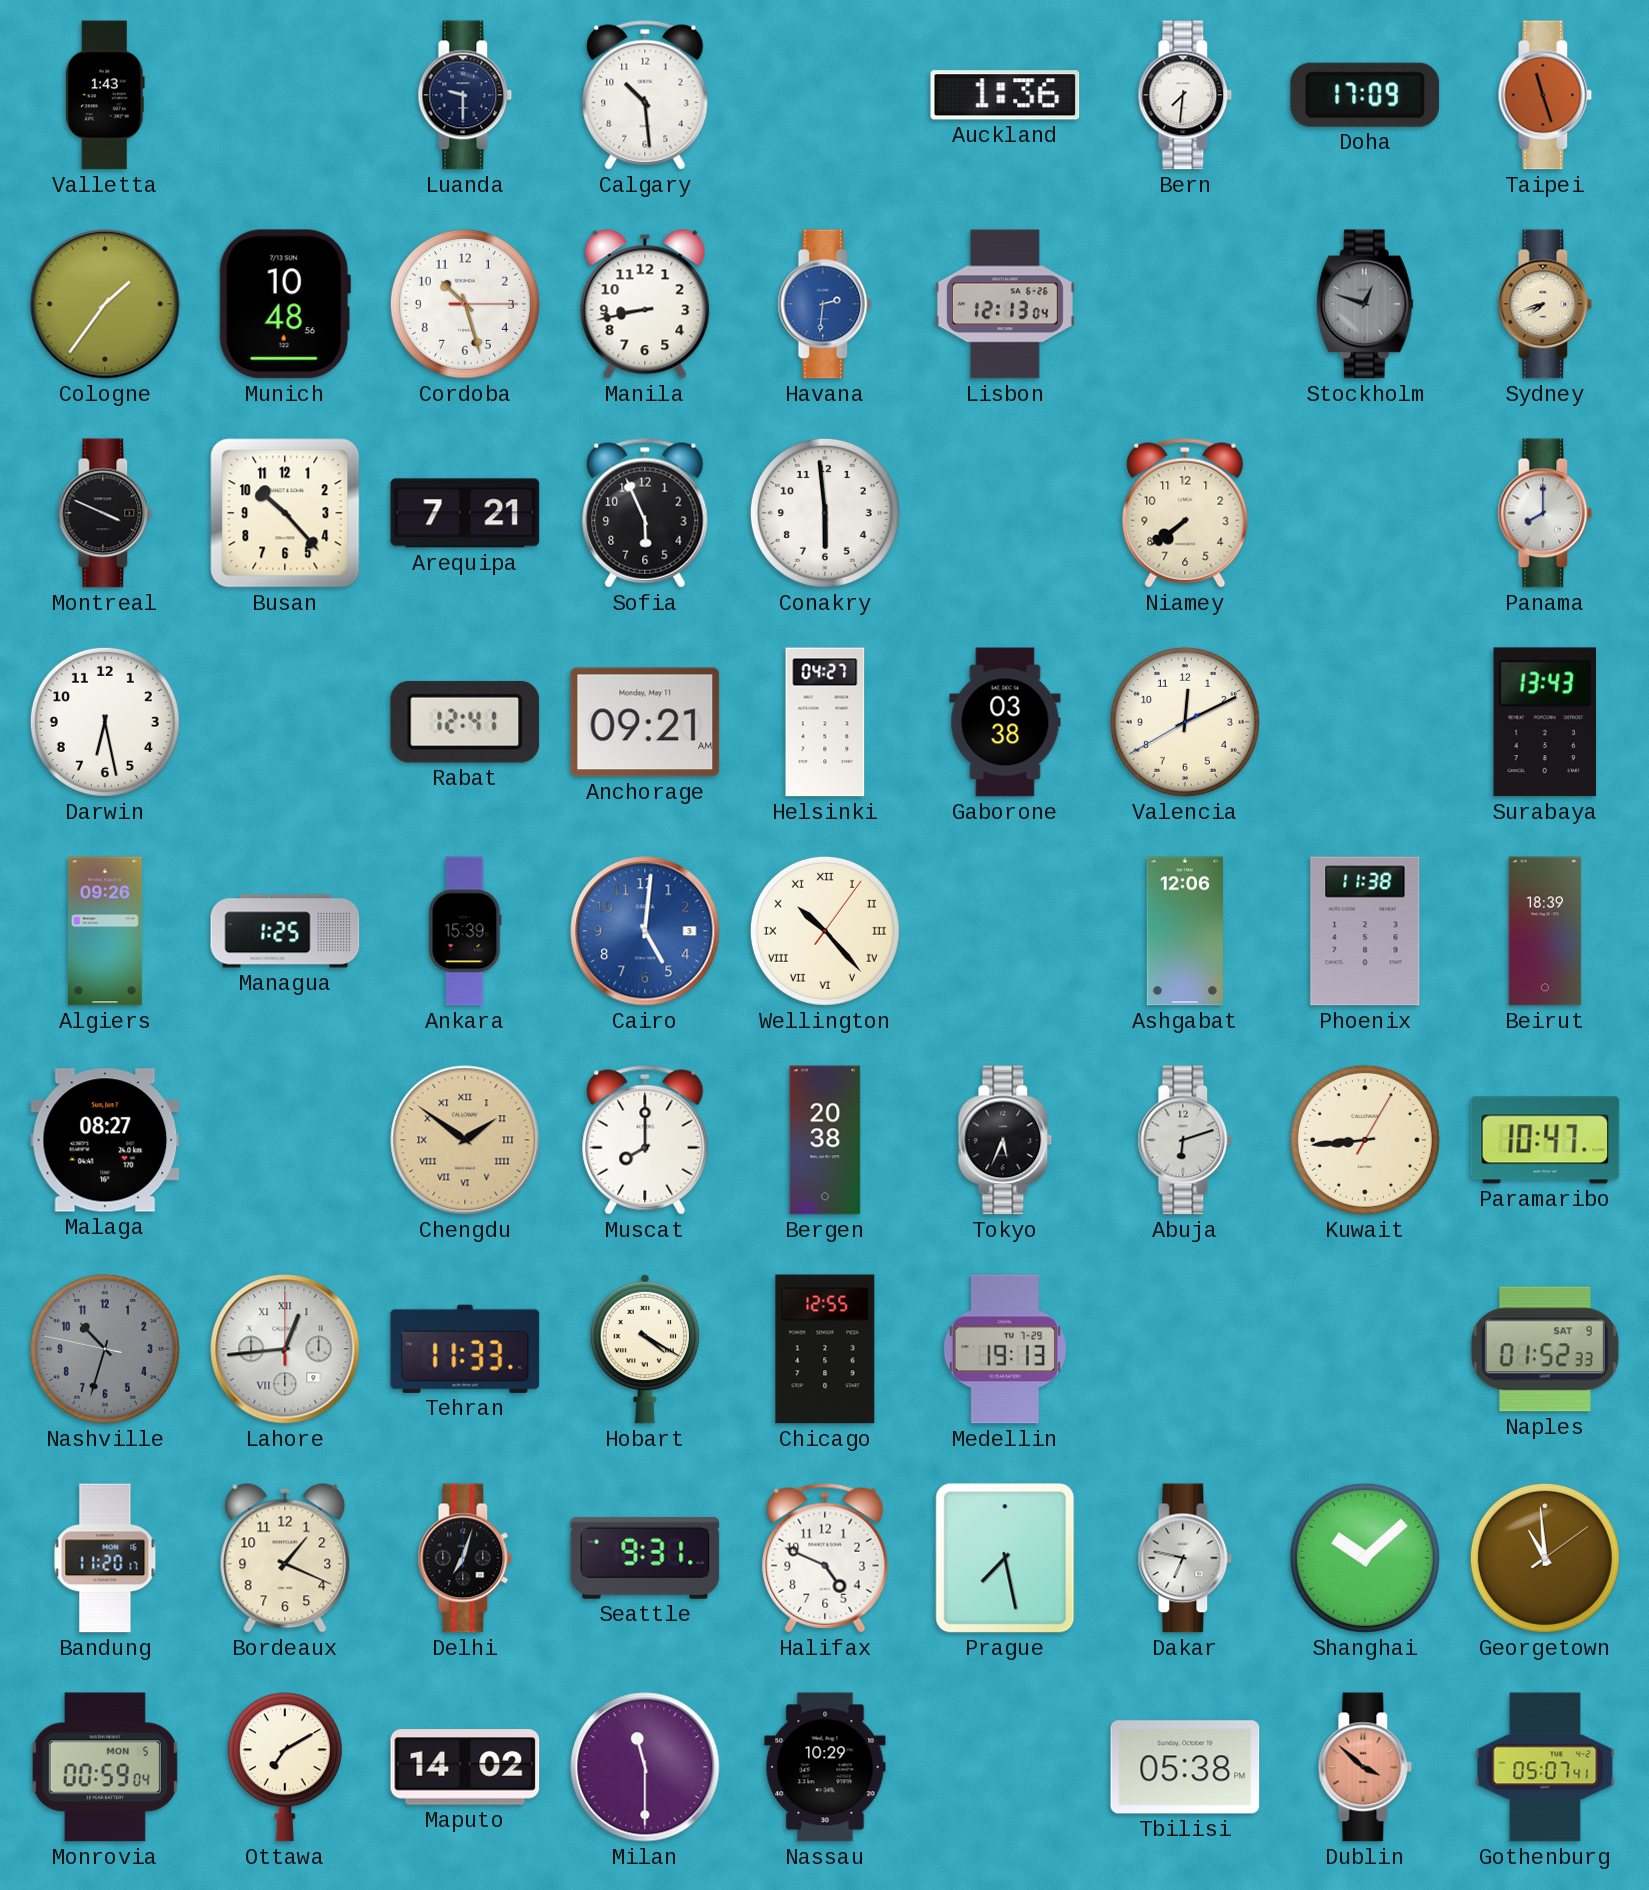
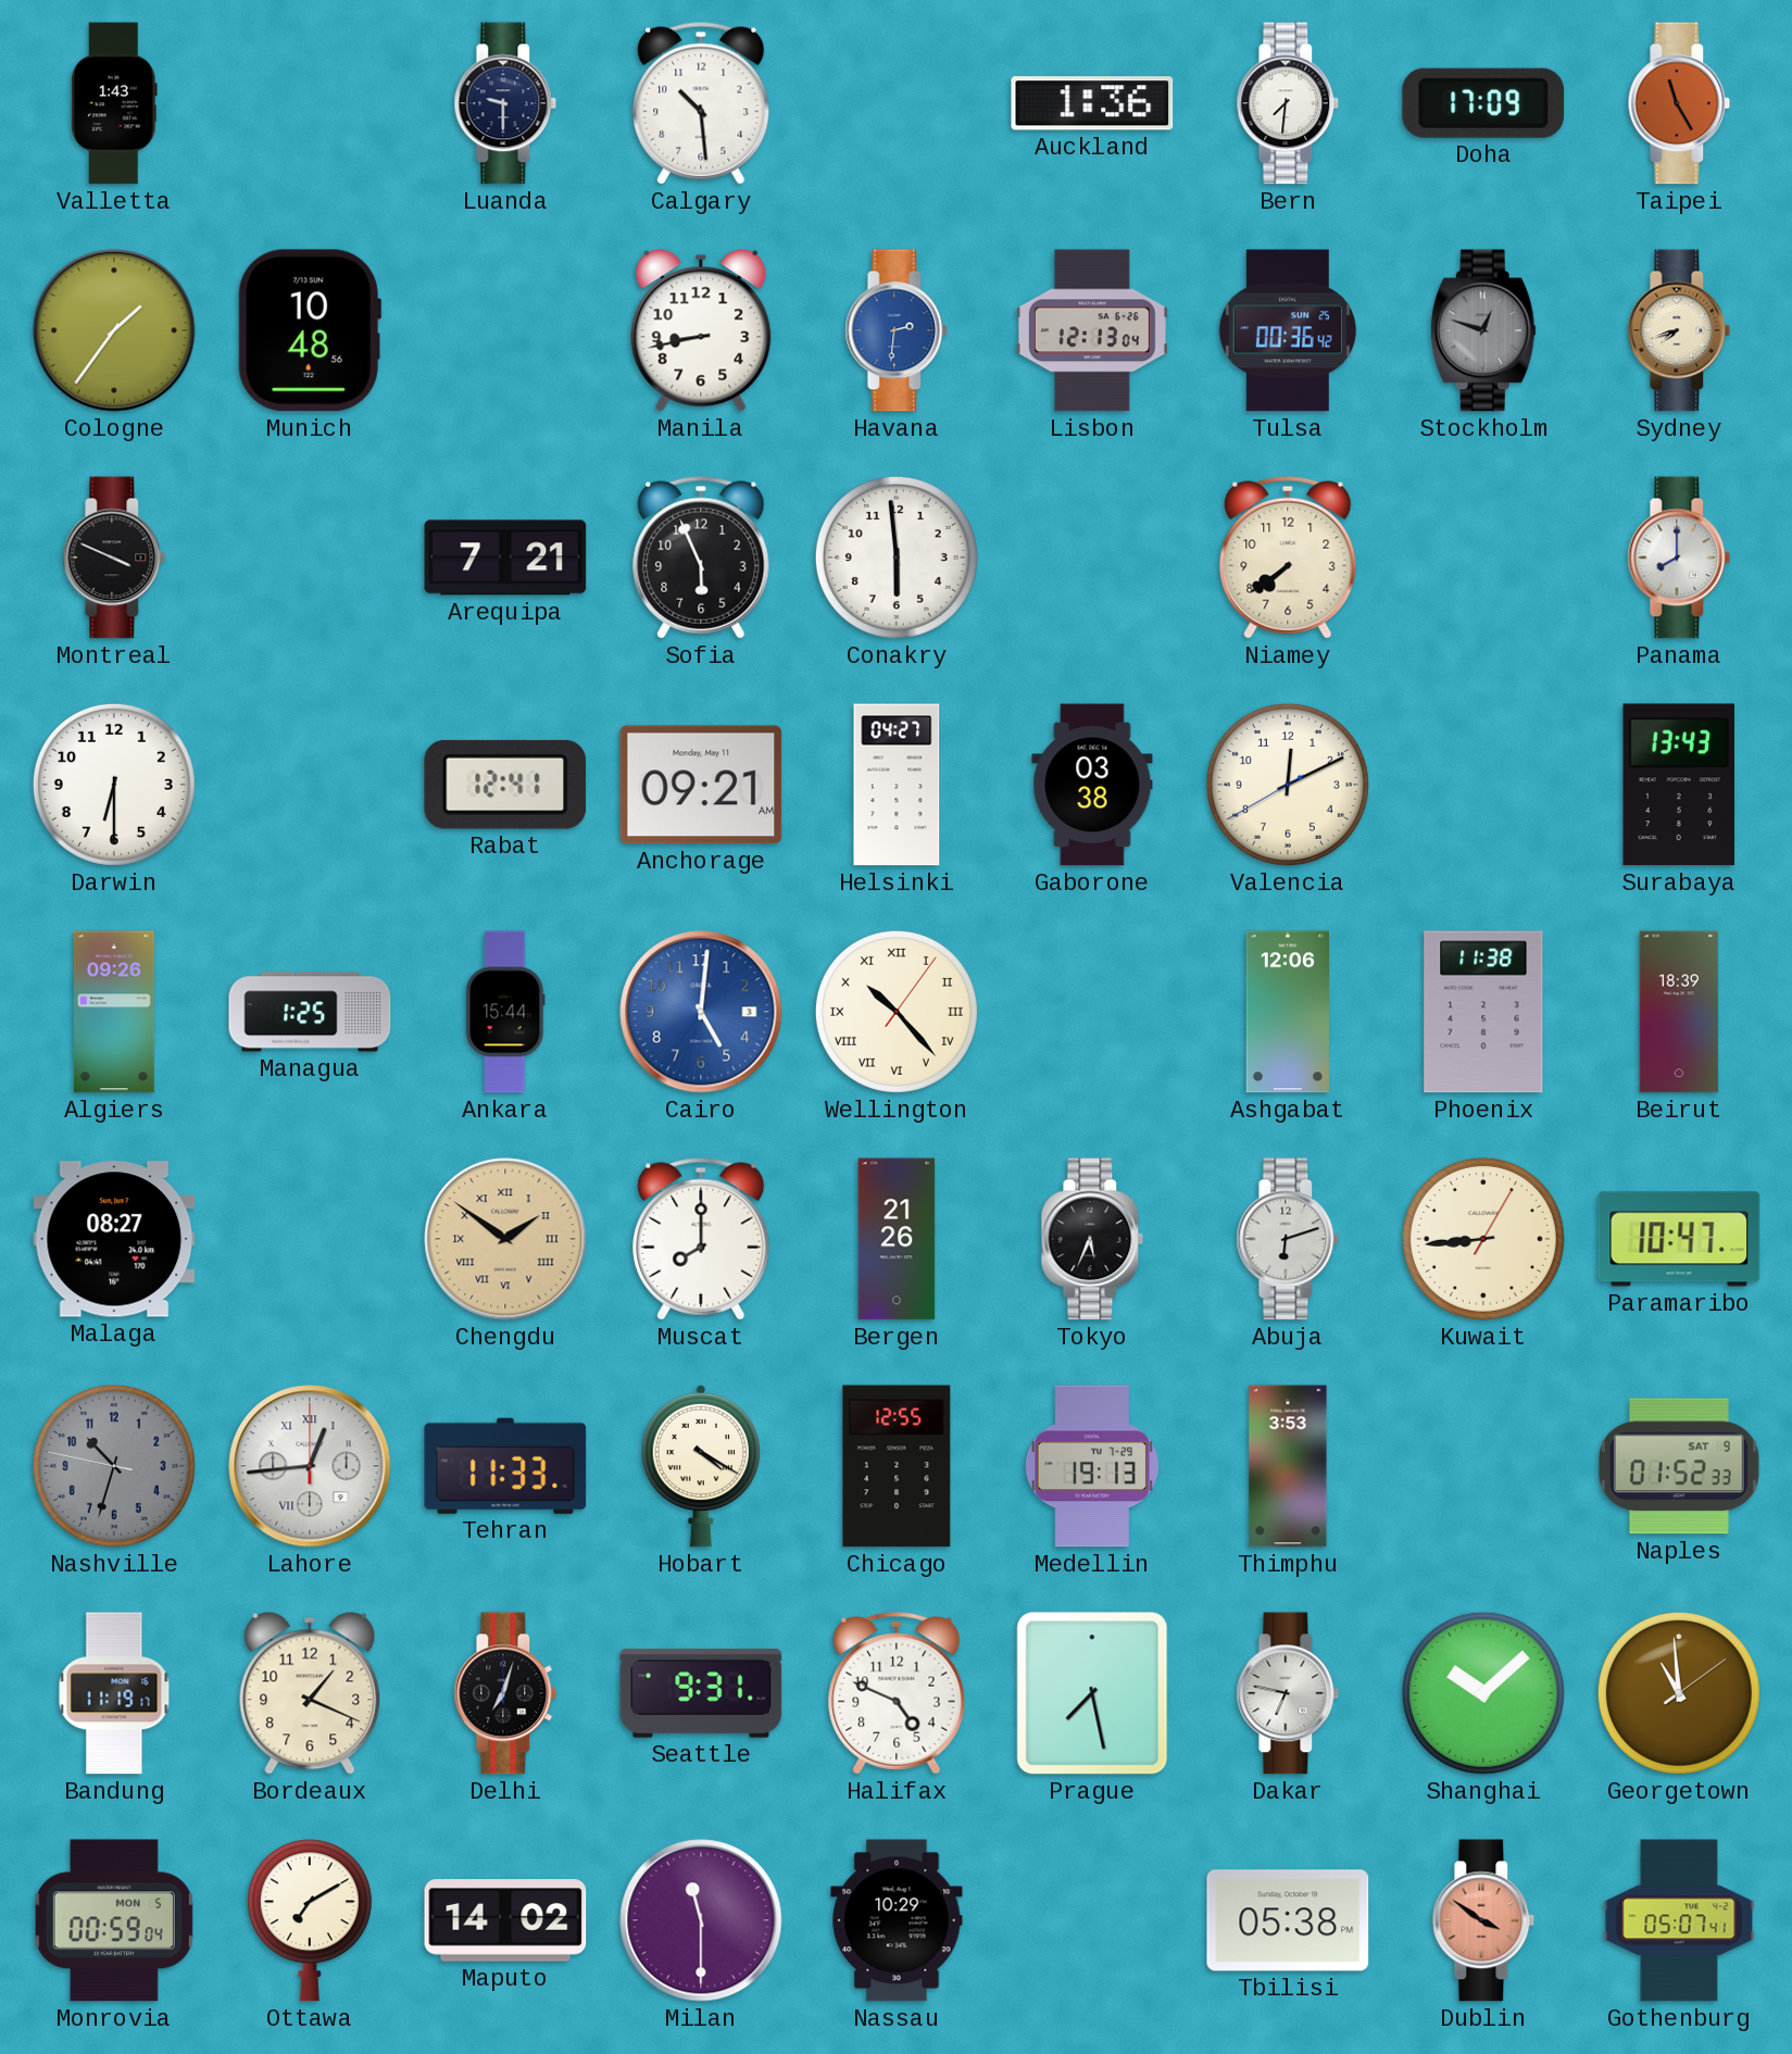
Taipei: 11:27 -> 11:25 (1679, 103)
Cordoba: 10:27 -> none (465, 304)
Tulsa: none -> 00:36 (1288, 330)
Busan: 10:23 -> none (285, 513)
Darwin: 6:28 -> 6:30 (114, 785)
Ankara: 15:39 -> 15:44 (505, 1012)
Bergen: 20:38 -> 21:26 (897, 1239)
Thimphu: none -> 3:53 (1288, 1466)
Bandung: 11:20 -> 11:19 (114, 1693)
Dublin: 3:52 -> 3:51 (1483, 1920)
